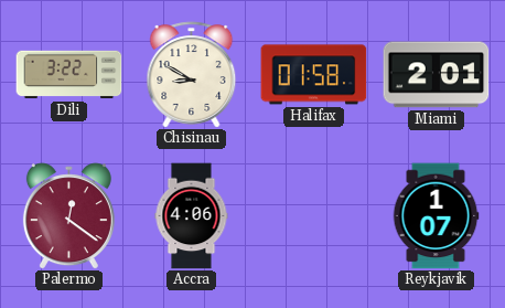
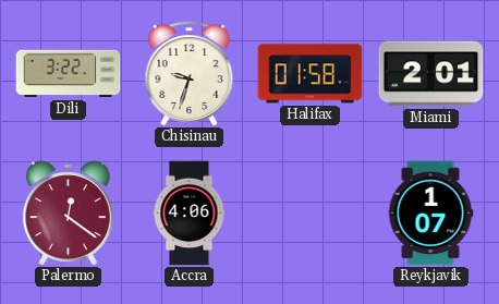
Chisinau: 8:50 -> 9:33 (190, 74)
